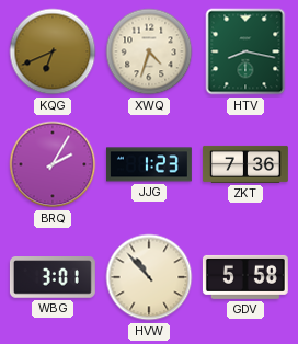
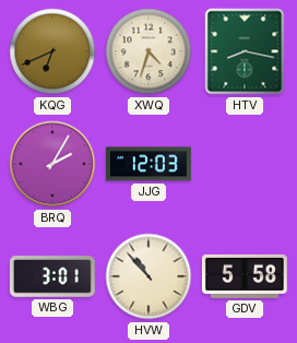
JJG: 1:23 -> 12:03 (148, 164)
ZKT: 7:36 -> none (245, 164)
